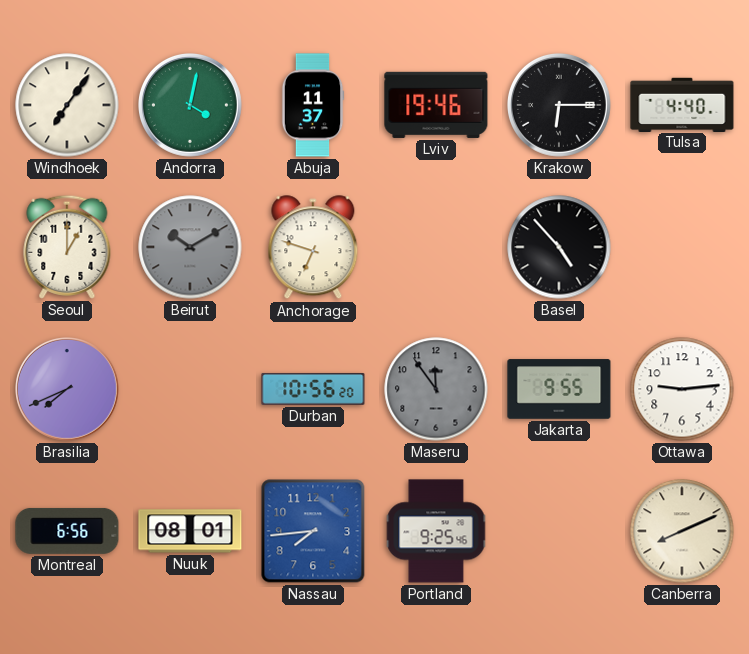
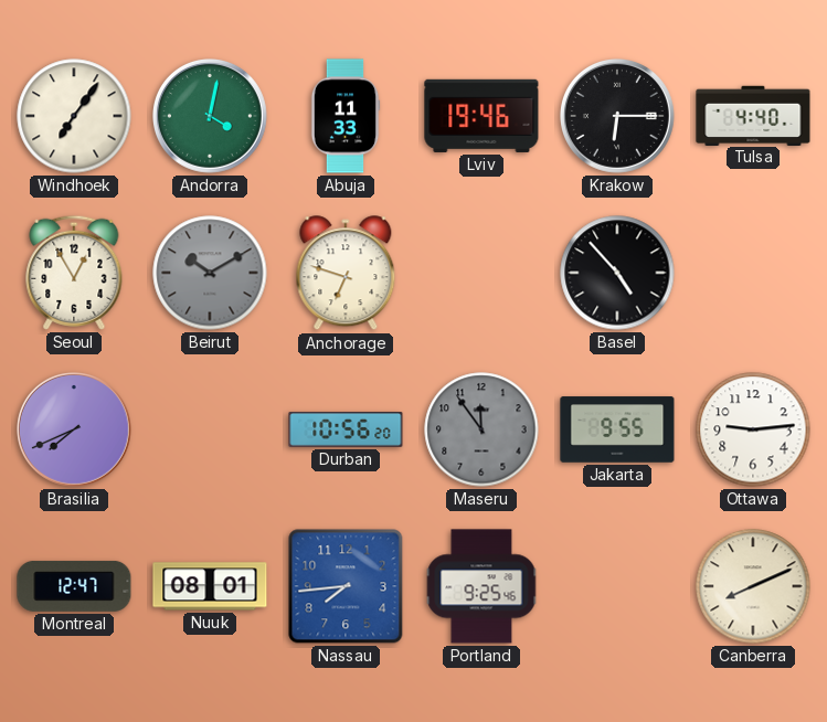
Abuja: 11:37 -> 11:33 (346, 116)
Seoul: 1:00 -> 12:55 (74, 273)
Montreal: 6:56 -> 12:47 (74, 586)
